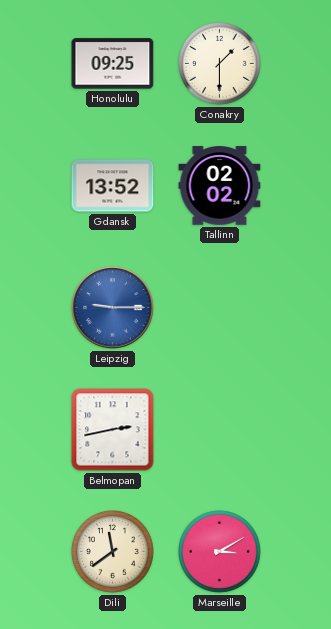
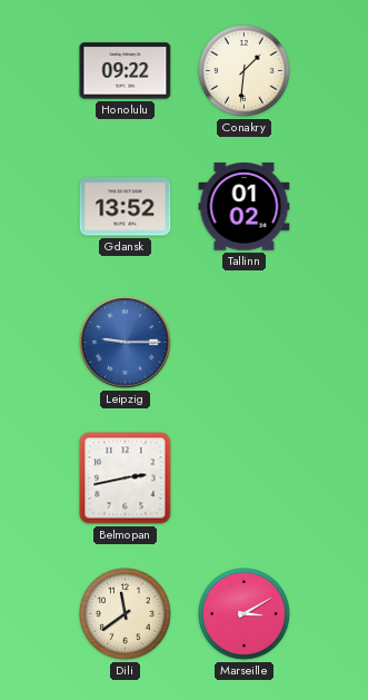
Honolulu: 09:25 -> 09:22 (126, 71)
Conakry: 1:30 -> 1:31 (245, 71)
Tallinn: 02:02 -> 01:02 (245, 207)
